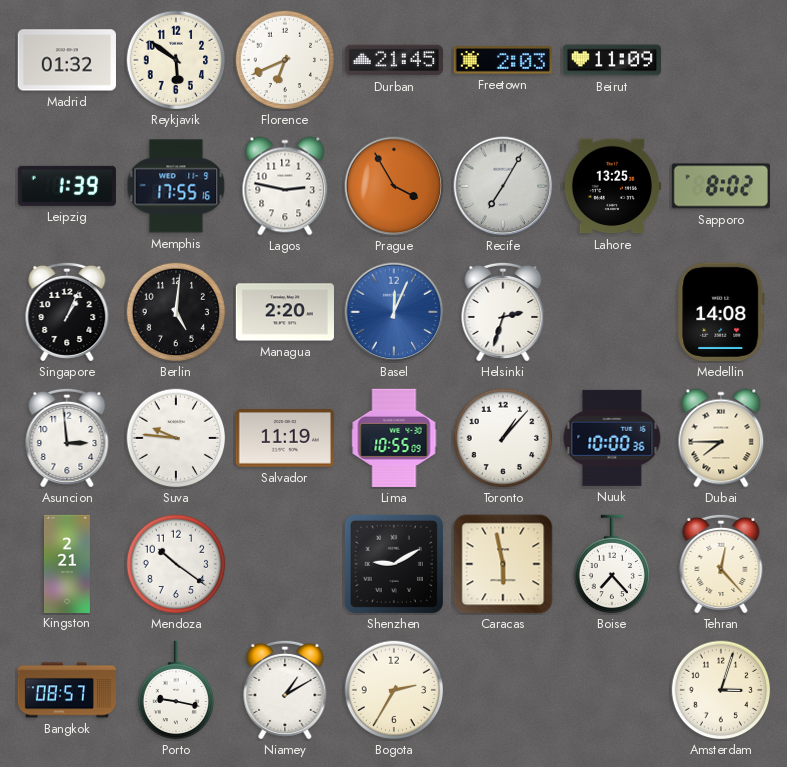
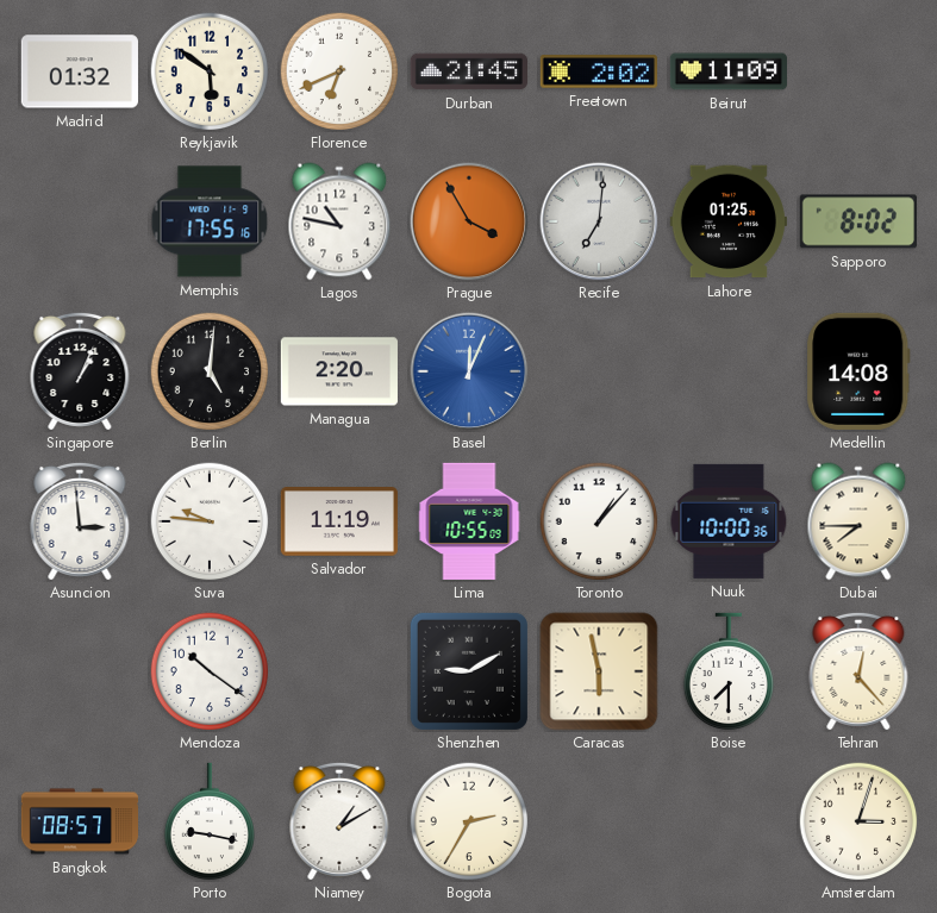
Freetown: 2:03 -> 2:02 (599, 71)
Leipzig: 1:39 -> none (67, 186)
Lagos: 2:47 -> 10:47 (339, 221)
Recife: 7:05 -> 7:01 (599, 221)
Lahore: 13:25 -> 01:25 (729, 221)
Helsinki: 2:33 -> none (503, 312)
Kingston: 2:21 -> none (68, 563)
Boise: 7:23 -> 7:30 (727, 671)
